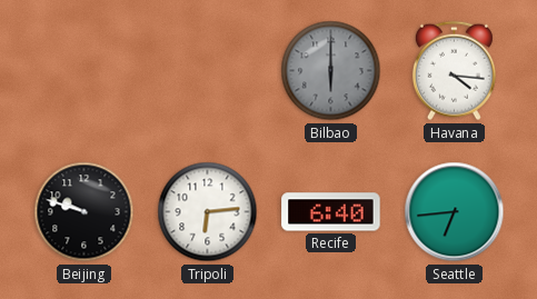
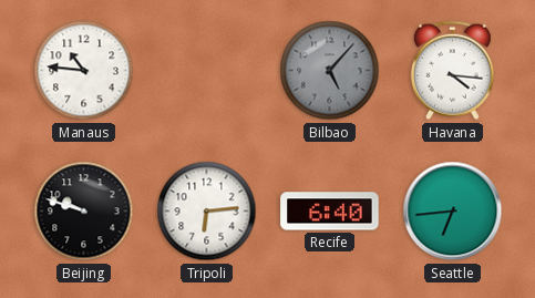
Manaus: none -> 10:46 (84, 71)
Bilbao: 6:00 -> 5:07 (330, 71)
